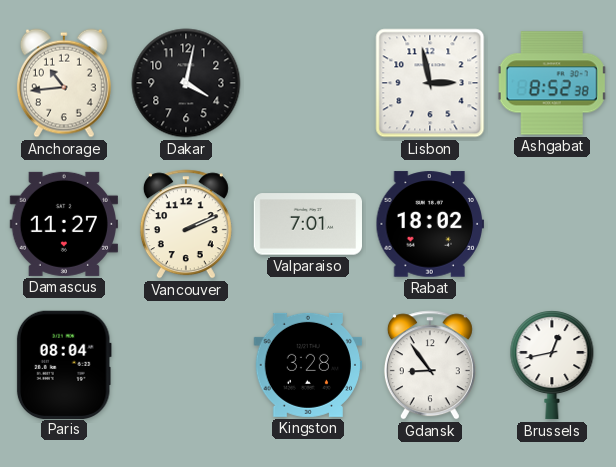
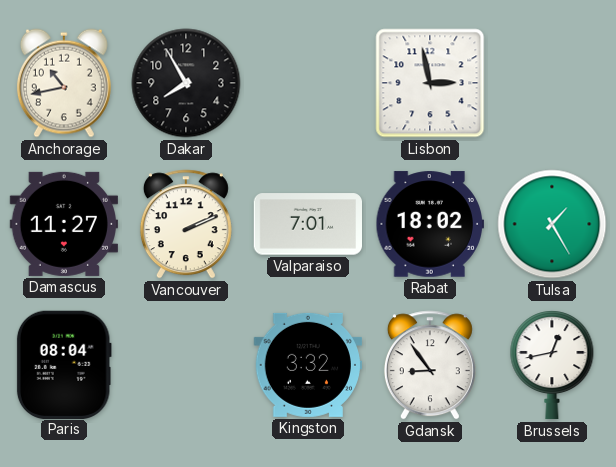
Anchorage: 10:44 -> 10:43 (64, 83)
Dakar: 4:02 -> 7:55 (186, 83)
Ashgabat: 8:52 -> none (552, 83)
Tulsa: none -> 1:25 (552, 224)
Kingston: 3:28 -> 3:32 (307, 365)
